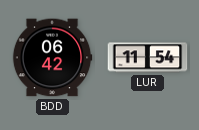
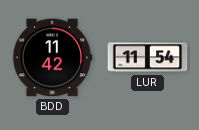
BDD: 06:42 -> 11:42 (52, 58)
